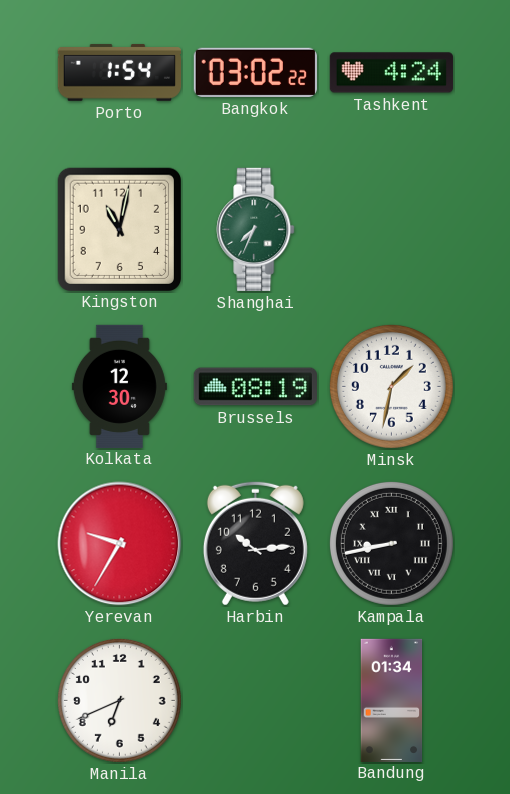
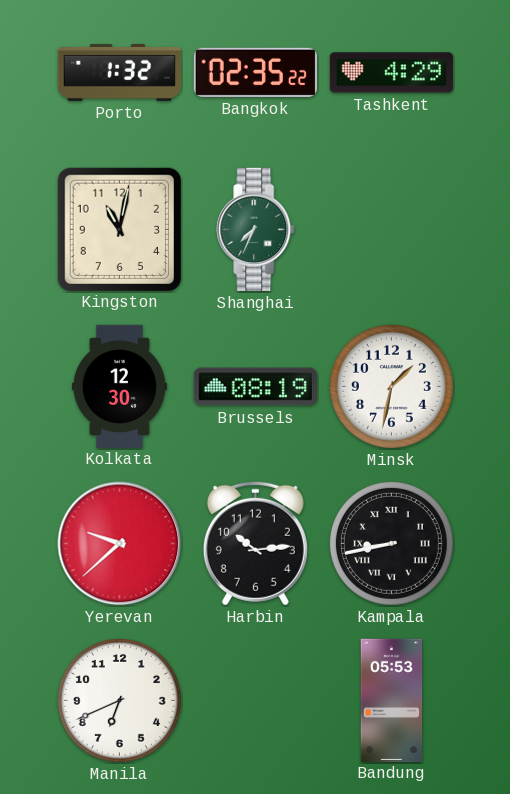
Porto: 1:54 -> 1:32 (119, 72)
Bangkok: 03:02 -> 02:35 (255, 72)
Tashkent: 4:24 -> 4:29 (391, 73)
Yerevan: 9:35 -> 9:38 (120, 544)
Bandung: 01:34 -> 05:53 (392, 700)
